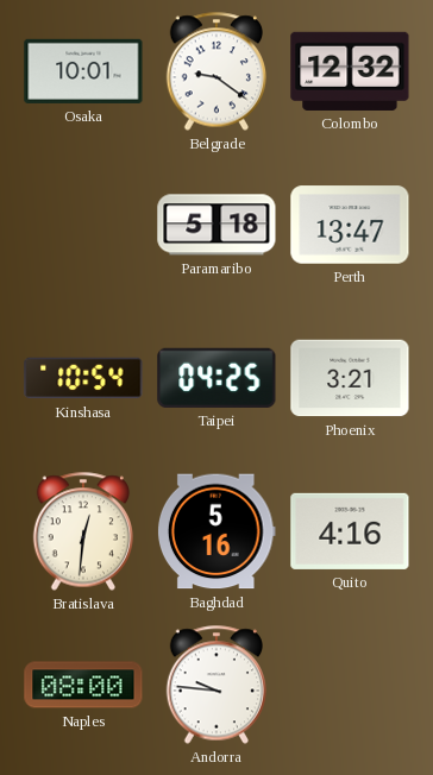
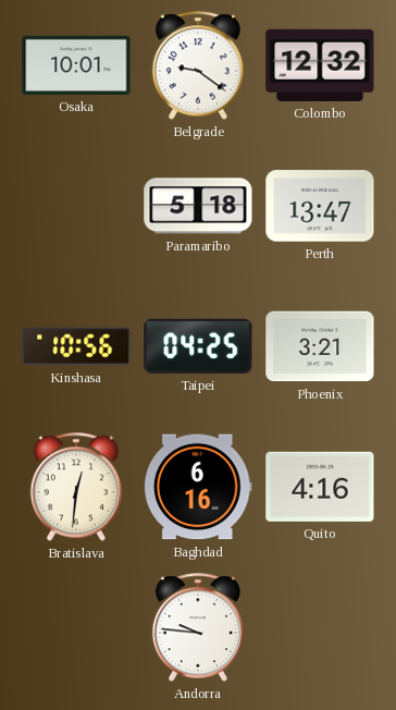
Kinshasa: 10:54 -> 10:56 (76, 346)
Baghdad: 5:16 -> 6:16 (198, 487)
Naples: 08:00 -> none (83, 685)
